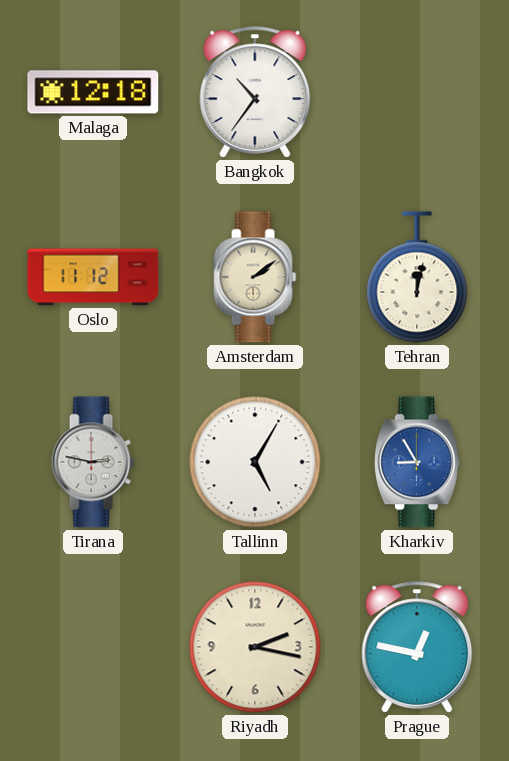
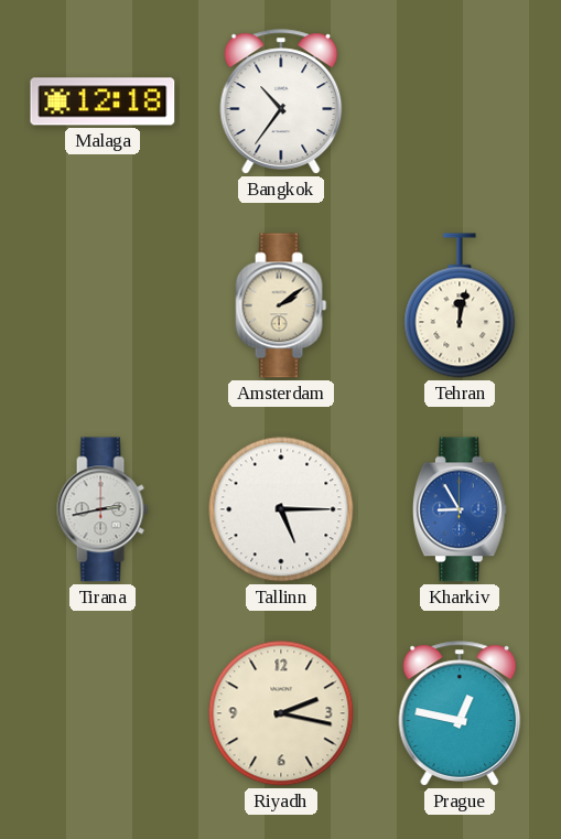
Oslo: 11:12 -> none (93, 277)
Tirana: 2:47 -> 2:43 (103, 509)
Tallinn: 5:05 -> 5:15 (281, 509)
